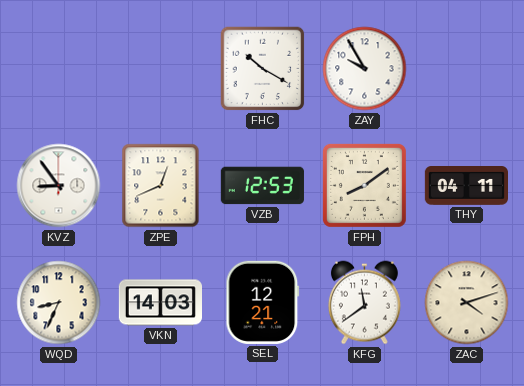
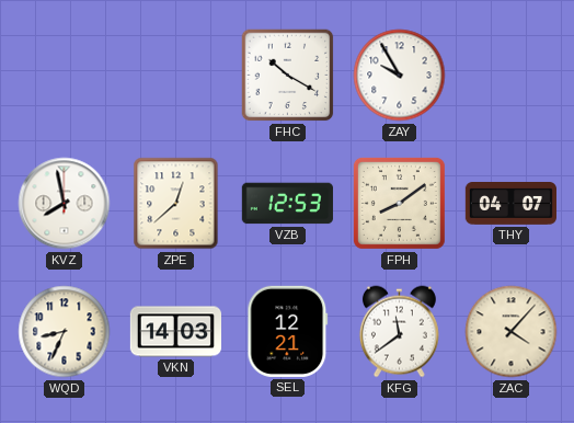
KVZ: 8:54 -> 7:58 (65, 204)
ZPE: 12:41 -> 12:38 (176, 204)
THY: 04:11 -> 04:07 (510, 204)
ZAC: 4:12 -> 4:07 (512, 332)
